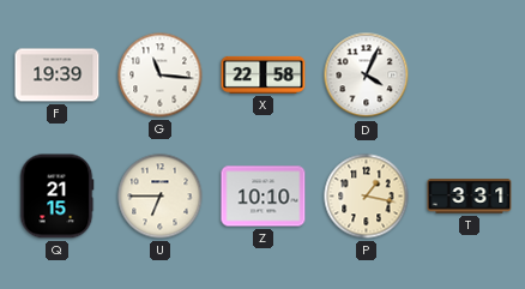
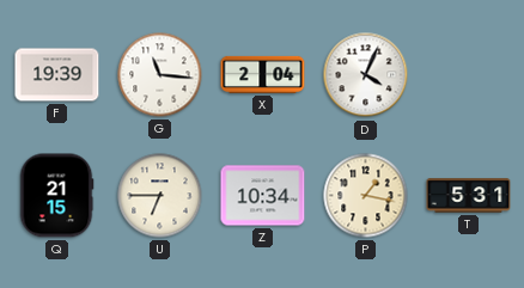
X: 22:58 -> 2:04 (263, 74)
Z: 10:10 -> 10:34 (263, 196)
T: 3:31 -> 5:31 (469, 196)
